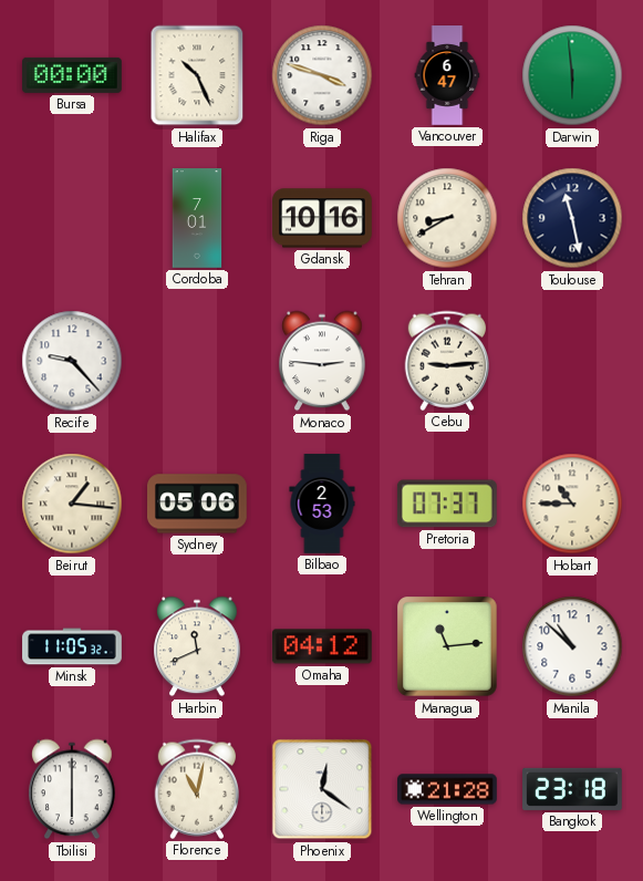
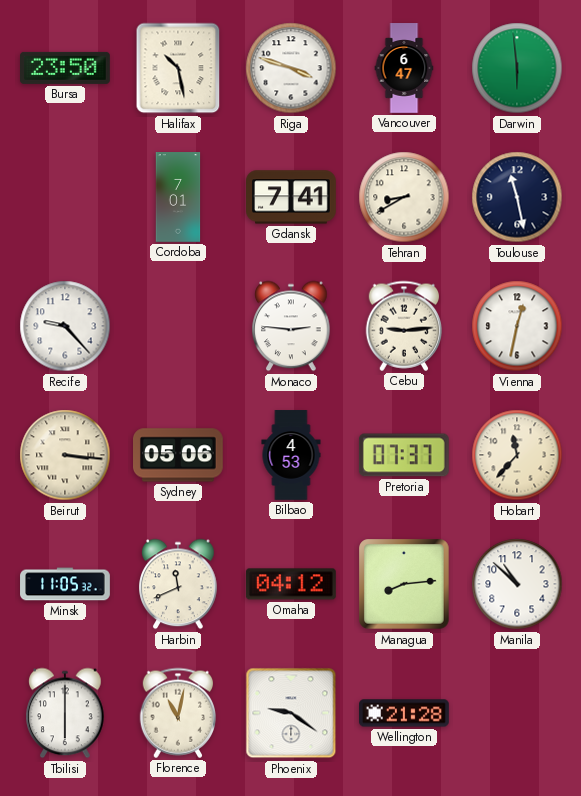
Bursa: 00:00 -> 23:50 (66, 68)
Halifax: 10:26 -> 10:28 (178, 68)
Gdansk: 10:16 -> 7:41 (292, 197)
Vienna: none -> 12:32 (517, 326)
Beirut: 1:16 -> 3:16 (65, 455)
Bilbao: 2:53 -> 4:53 (291, 455)
Hobart: 10:45 -> 11:37 (517, 455)
Managua: 11:14 -> 8:14 (404, 584)
Phoenix: 12:21 -> 9:21 (291, 713)
Bangkok: 23:18 -> none (573, 789)
